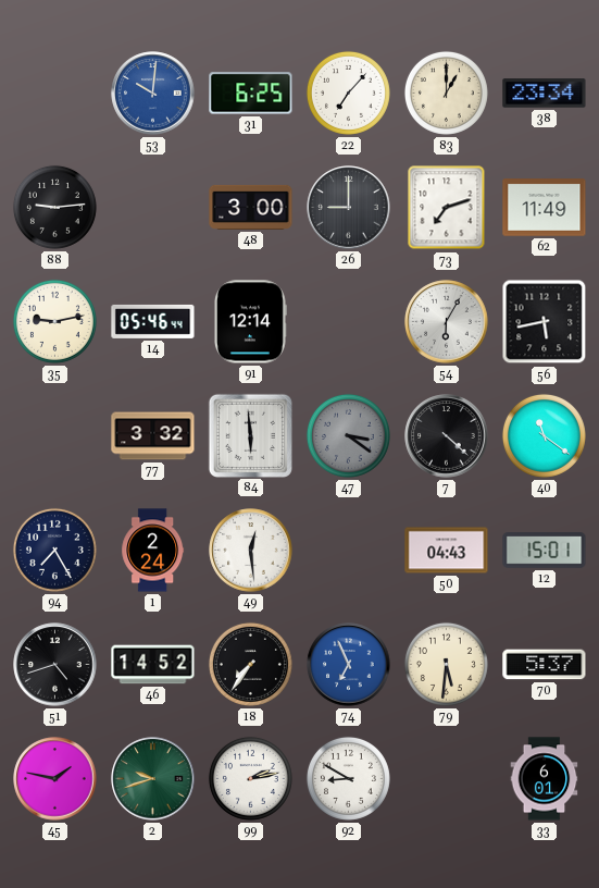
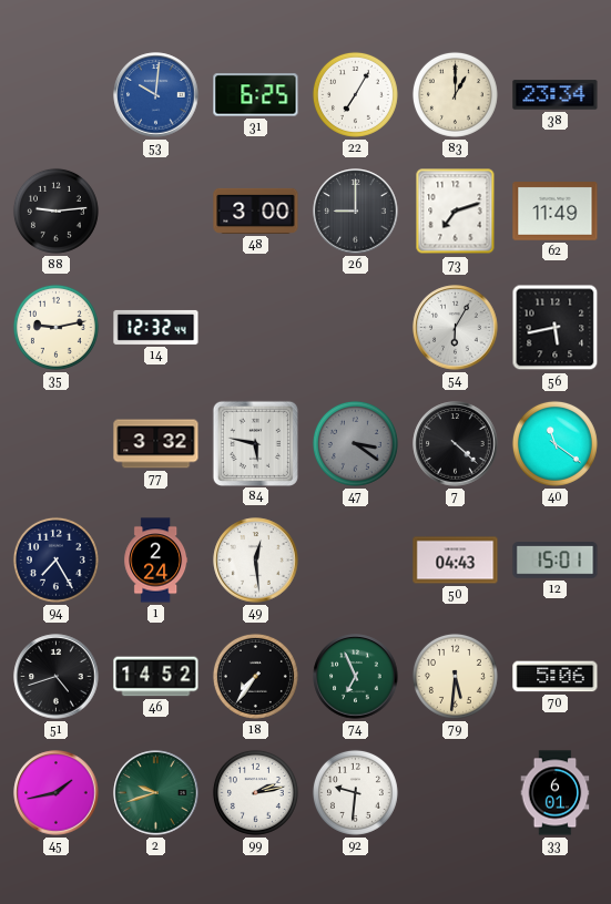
22: 7:07 -> 7:05 (355, 94)
14: 05:46 -> 12:32 (156, 327)
91: 12:14 -> none (250, 322)
84: 5:59 -> 5:47 (255, 443)
74 dial: blue -> green (356, 677)
70: 5:37 -> 5:06 (556, 677)
45: 1:47 -> 1:43 (57, 793)
92: 8:50 -> 9:31 (355, 792)
